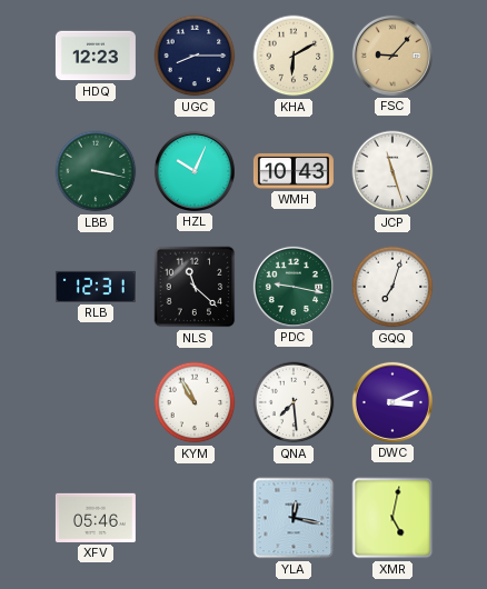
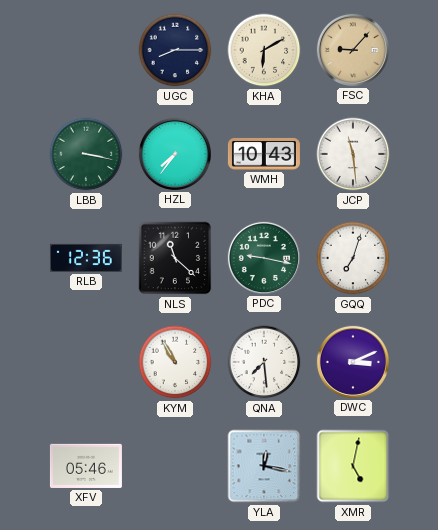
HDQ: 12:23 -> none (96, 56)
HZL: 10:04 -> 7:36 (175, 154)
JCP: 11:27 -> 11:29 (353, 154)
RLB: 12:31 -> 12:36 (86, 258)
